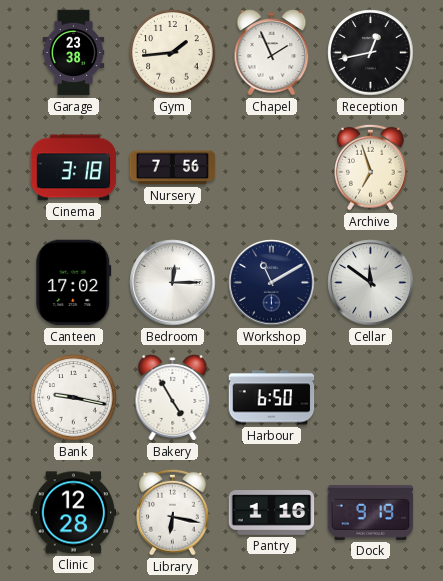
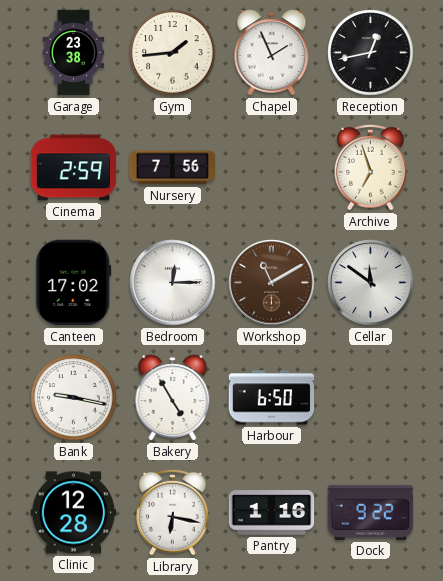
Cinema: 3:18 -> 2:59 (74, 168)
Workshop dial: navy -> brown (272, 283)
Dock: 9:19 -> 9:22 (371, 512)
